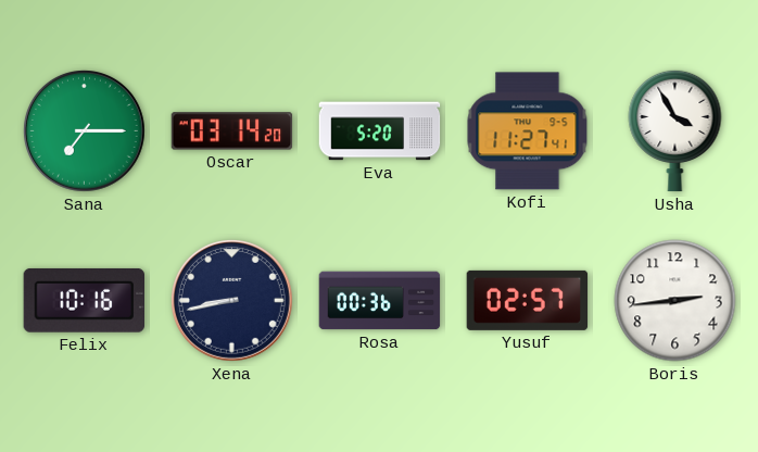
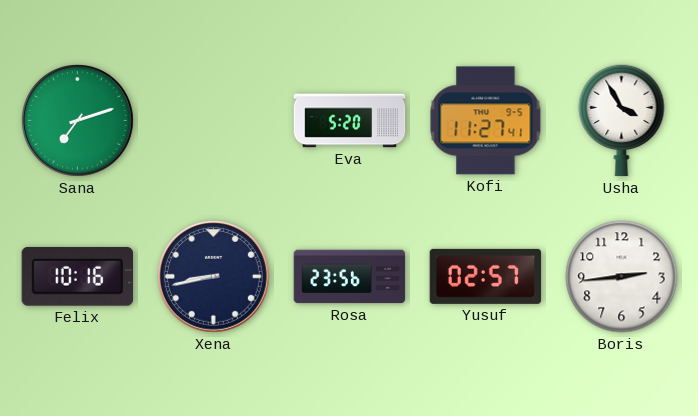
Sana: 7:15 -> 7:12 (78, 121)
Oscar: 03:14 -> none (232, 131)
Rosa: 00:36 -> 23:56 (350, 277)
